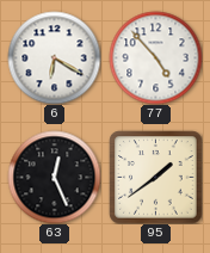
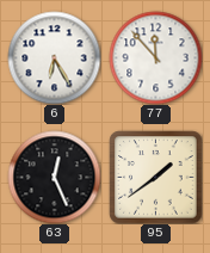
6: 6:20 -> 6:25 (54, 57)
77: 4:53 -> 11:53 (155, 57)
